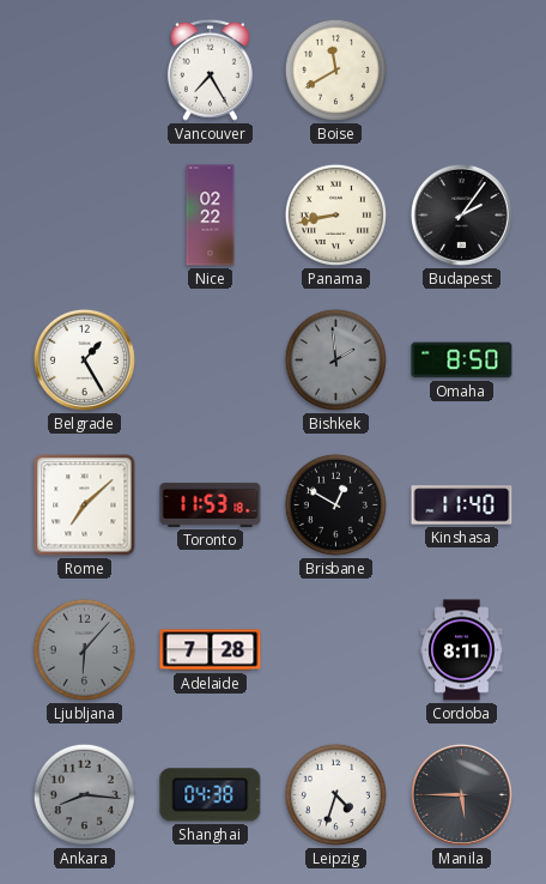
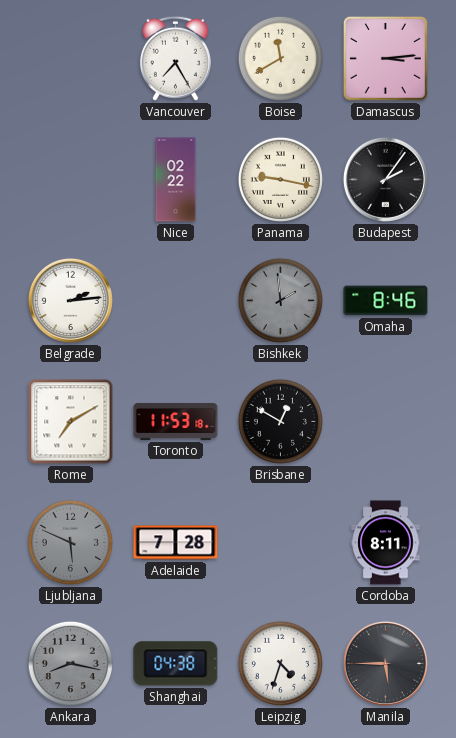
Damascus: none -> 3:14 (385, 58)
Panama: 8:43 -> 9:17 (280, 179)
Belgrade: 1:25 -> 2:14 (70, 300)
Omaha: 8:50 -> 8:46 (386, 301)
Rome: 7:08 -> 7:10 (71, 422)
Kinshasa: 11:40 -> none (462, 505)
Ljubljana: 6:07 -> 5:49 (70, 542)
Ankara: 8:16 -> 8:17 (70, 663)
